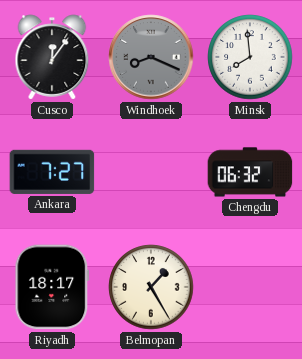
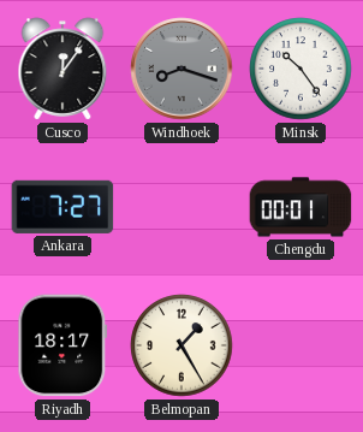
Windhoek: 8:19 -> 8:18 (181, 69)
Minsk: 7:59 -> 10:24 (300, 69)
Chengdu: 06:32 -> 00:01 (300, 207)
